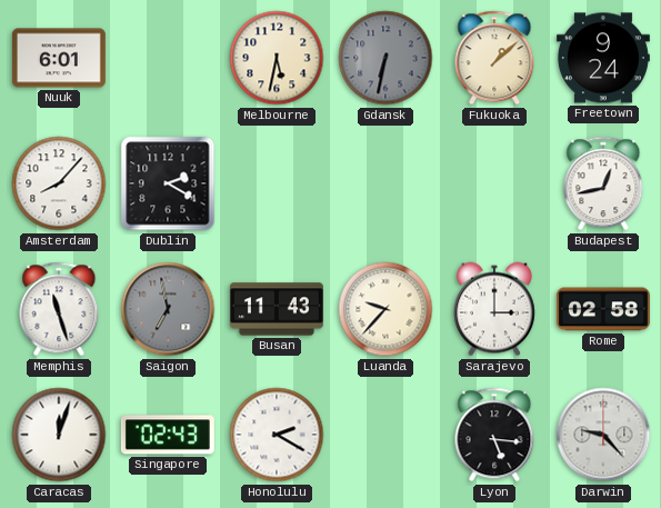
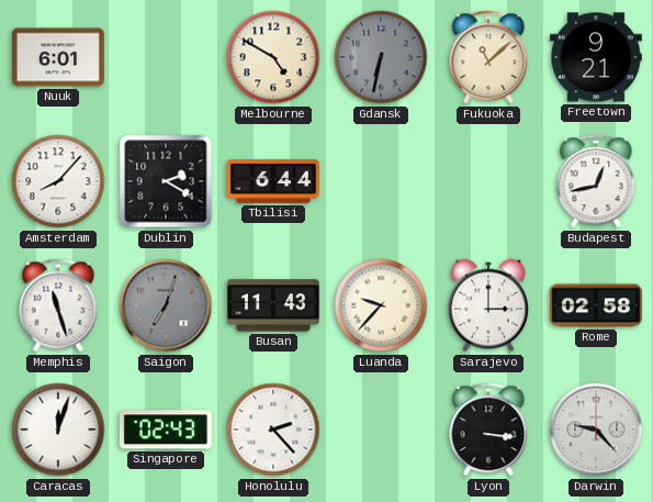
Melbourne: 5:32 -> 4:50 (273, 57)
Fukuoka: 1:08 -> 11:08 (488, 57)
Freetown: 9:24 -> 9:21 (596, 57)
Tbilisi: none -> 6:44 (273, 181)
Saigon: 6:58 -> 7:03 (166, 305)
Honolulu: 2:20 -> 2:23 (273, 430)
Lyon: 5:16 -> 3:16 (488, 430)
